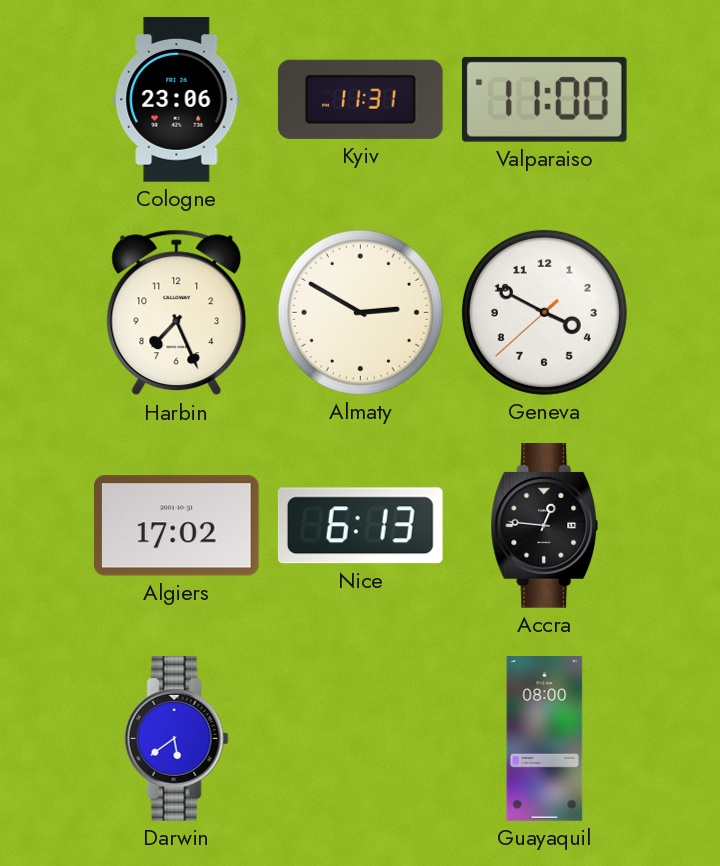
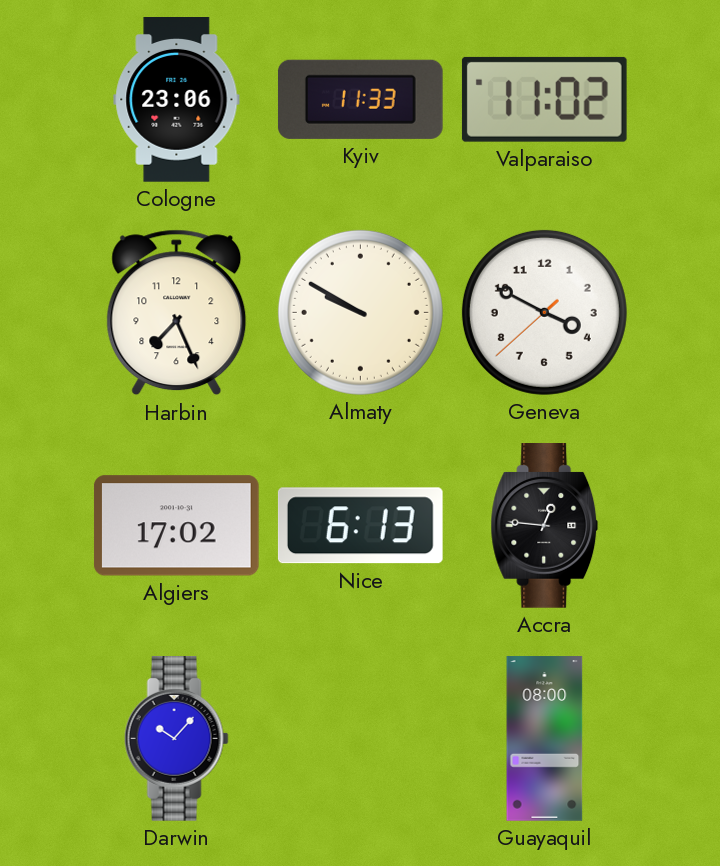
Kyiv: 11:31 -> 11:33 (360, 99)
Valparaiso: 11:00 -> 11:02 (544, 99)
Almaty: 2:50 -> 9:50 (360, 312)
Darwin: 5:39 -> 10:07 (176, 739)
